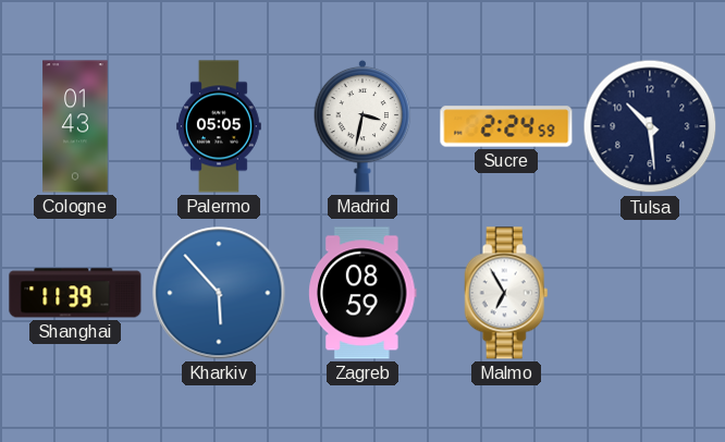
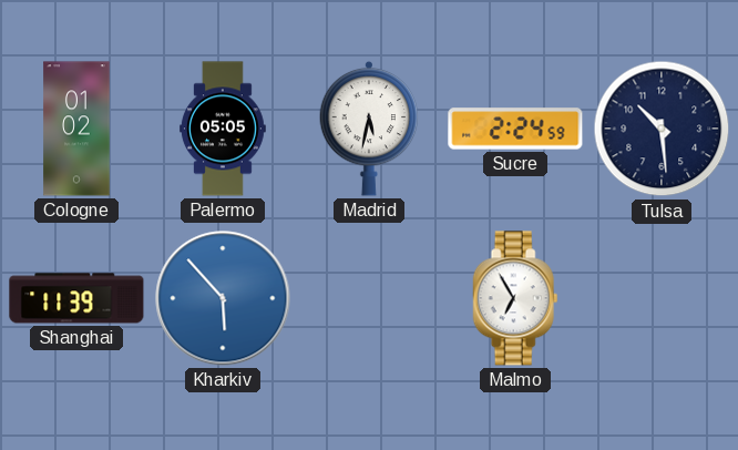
Cologne: 01:43 -> 01:02 (76, 129)
Madrid: 3:32 -> 5:32 (369, 129)
Zagreb: 08:59 -> none (362, 293)
